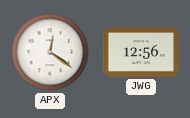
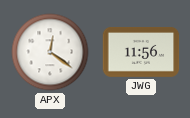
JWG: 12:56 -> 11:56 (141, 53)
